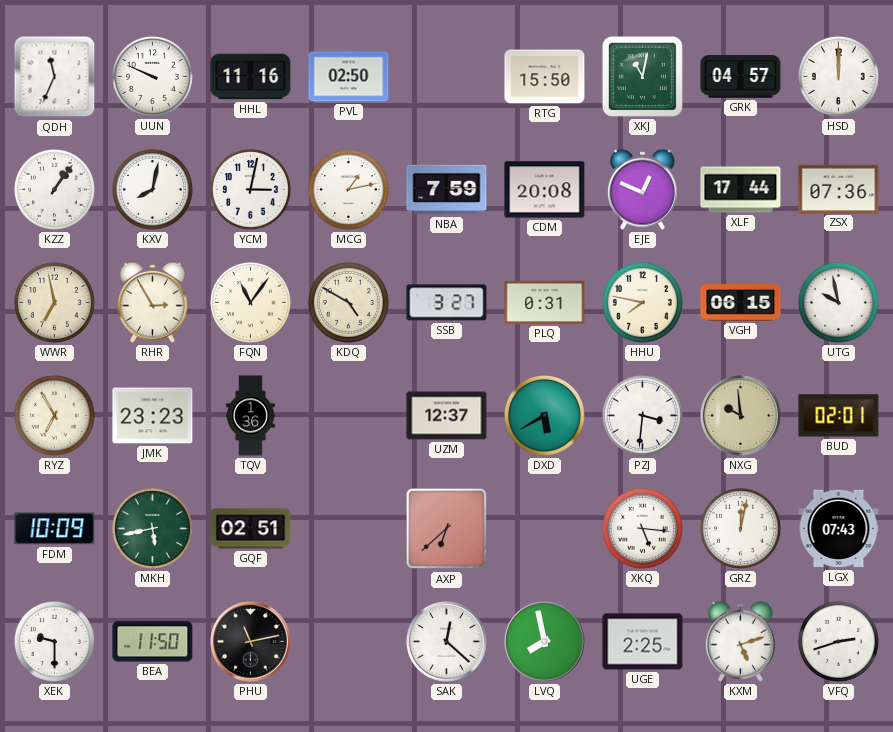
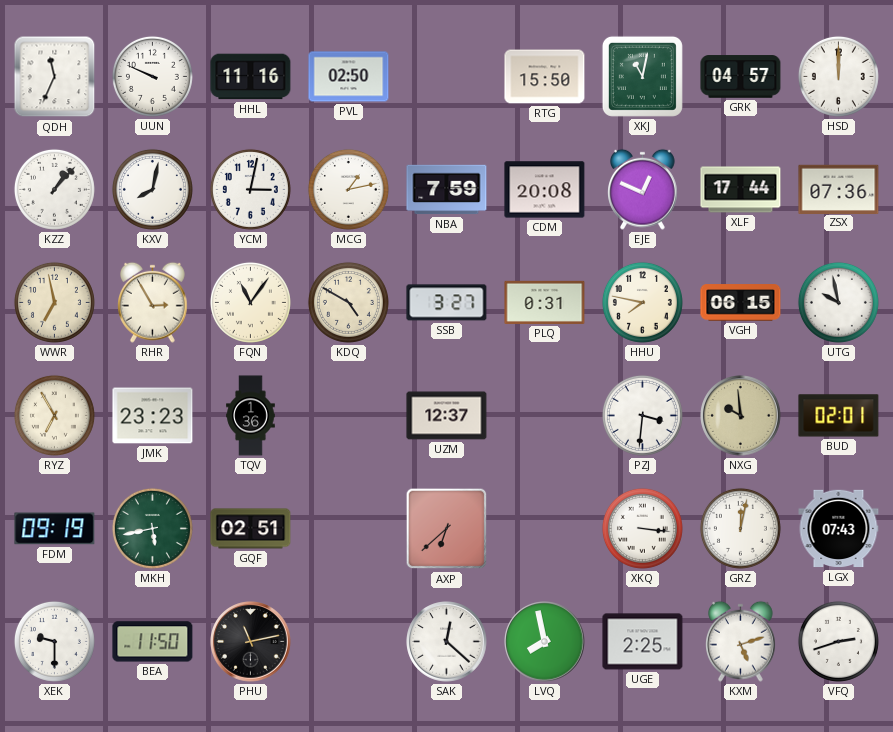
KZZ: 1:06 -> 1:07 (54, 189)
DXD: 5:40 -> none (544, 415)
FDM: 10:09 -> 09:19 (55, 529)
XKQ: 5:16 -> 3:16 (642, 528)
